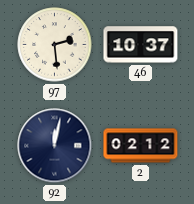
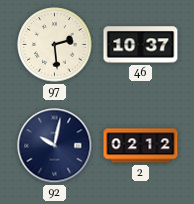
92: 12:02 -> 10:02 (55, 146)
